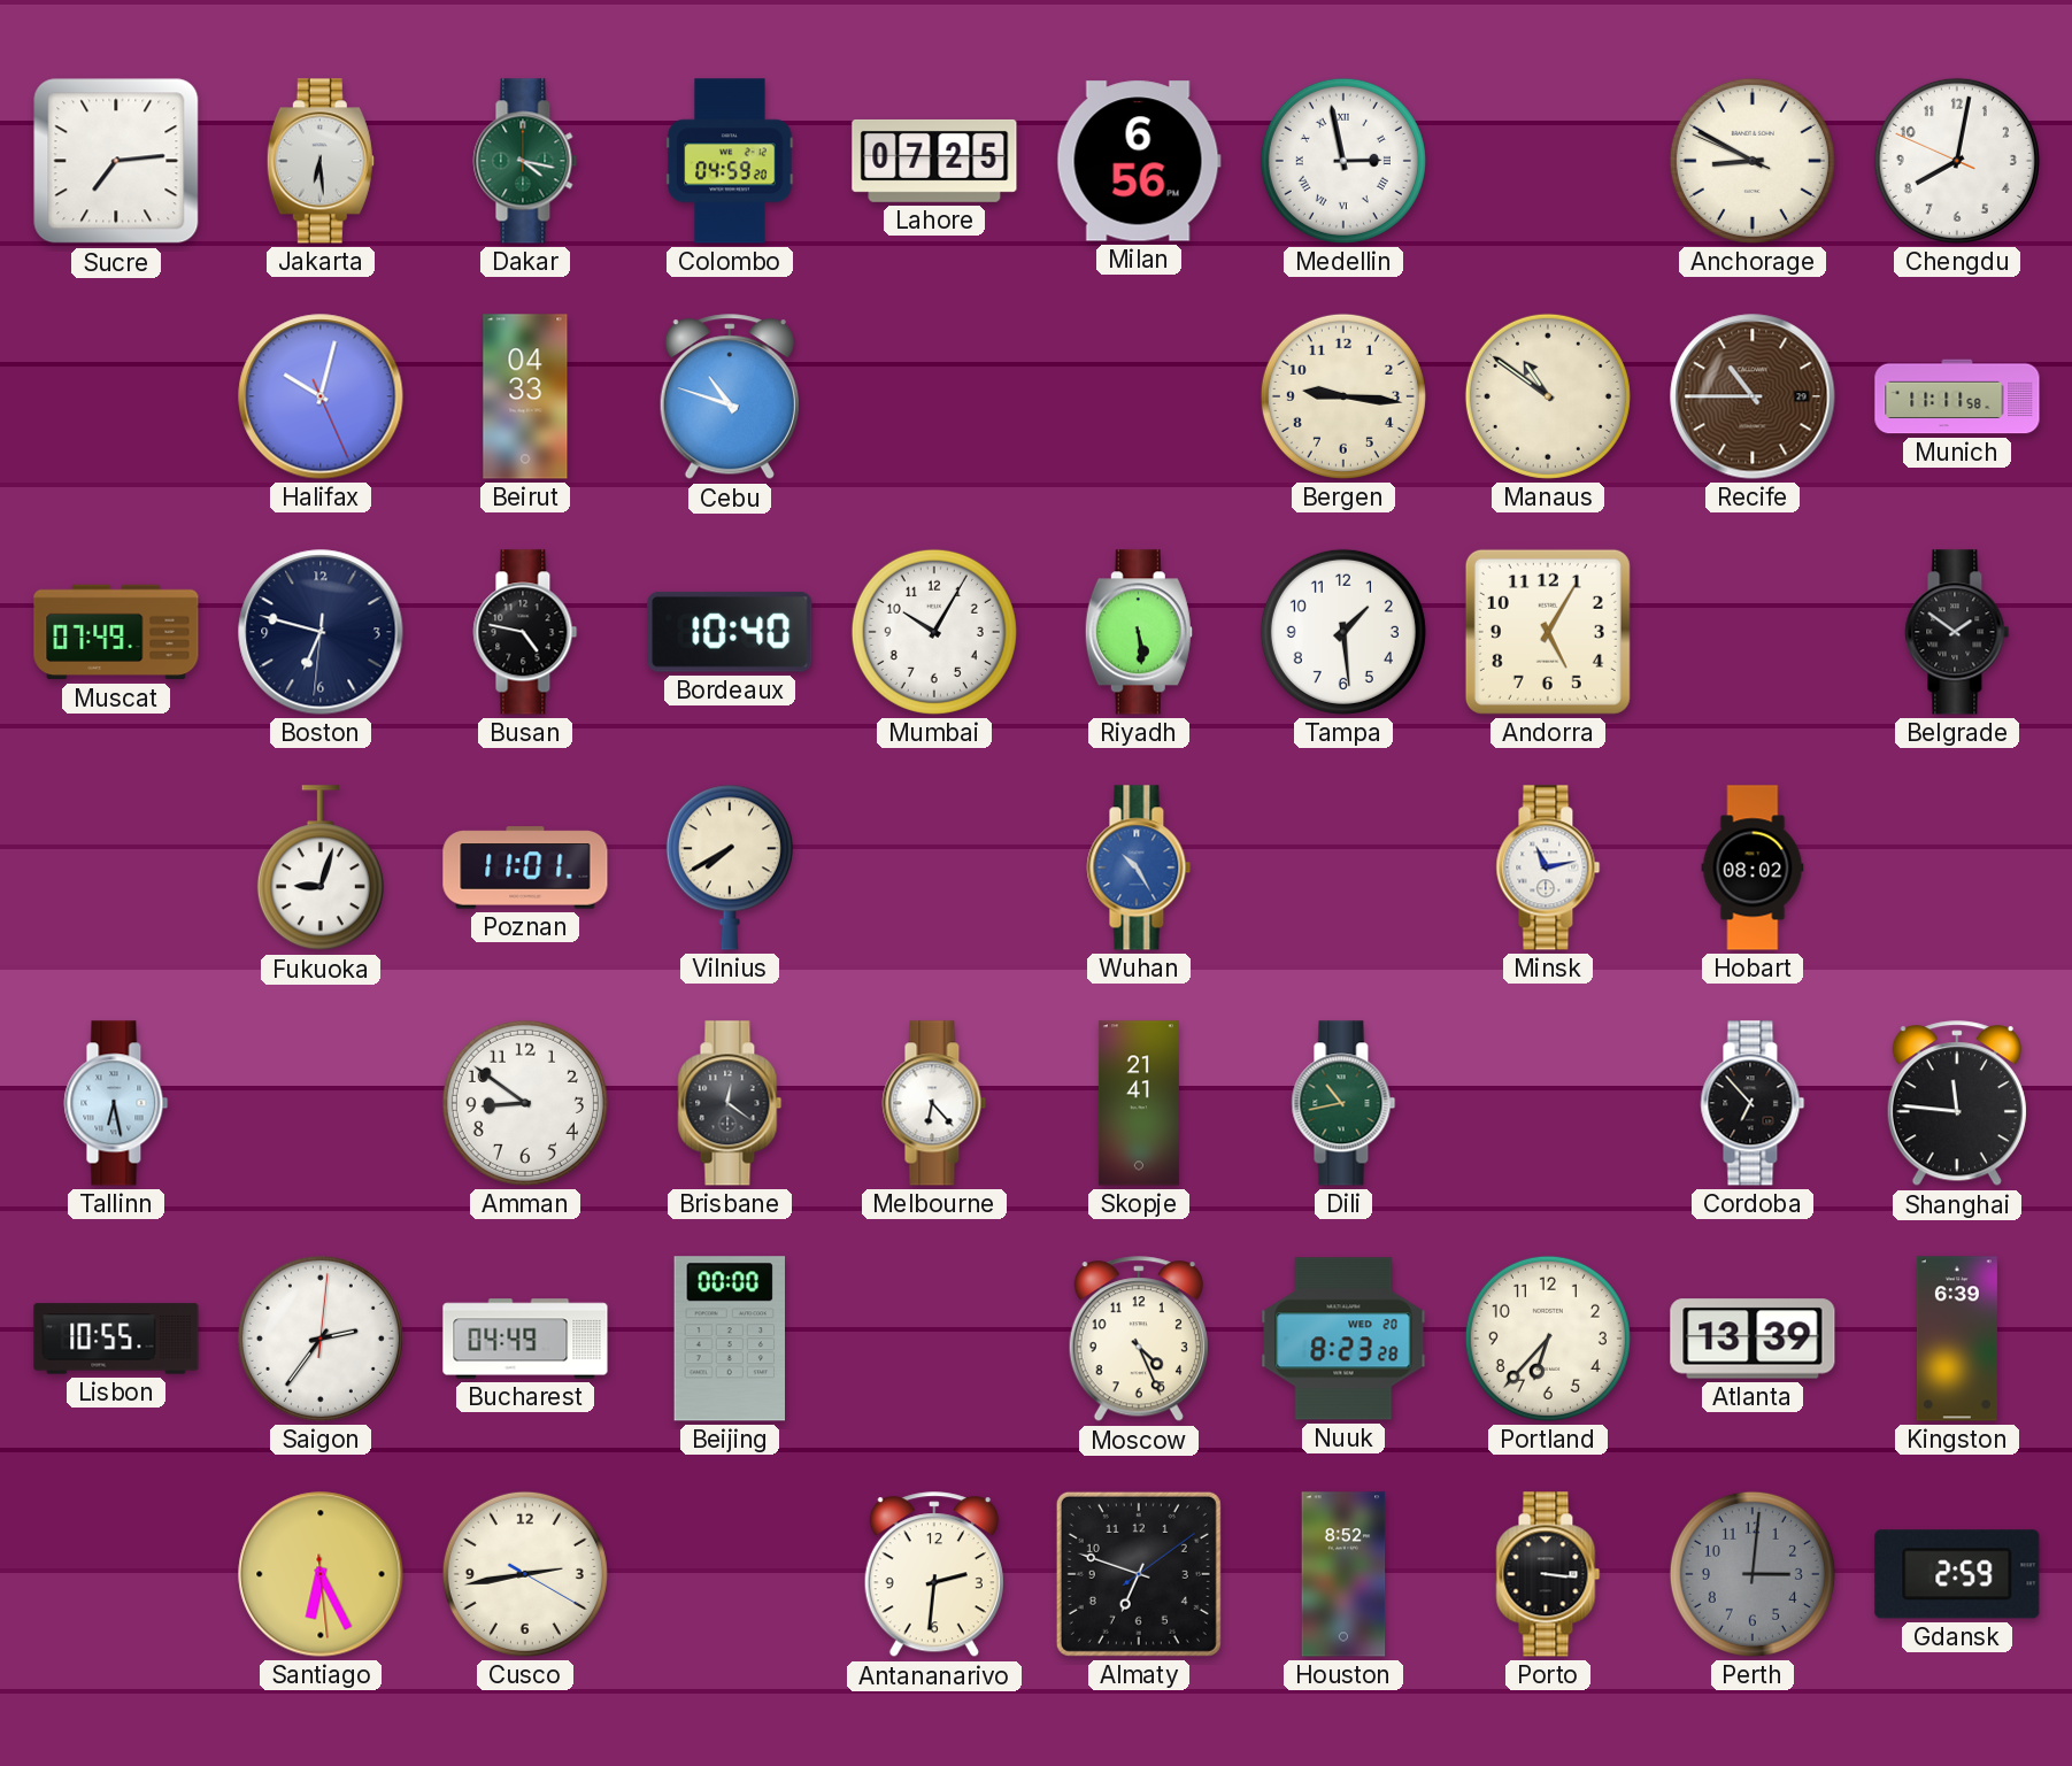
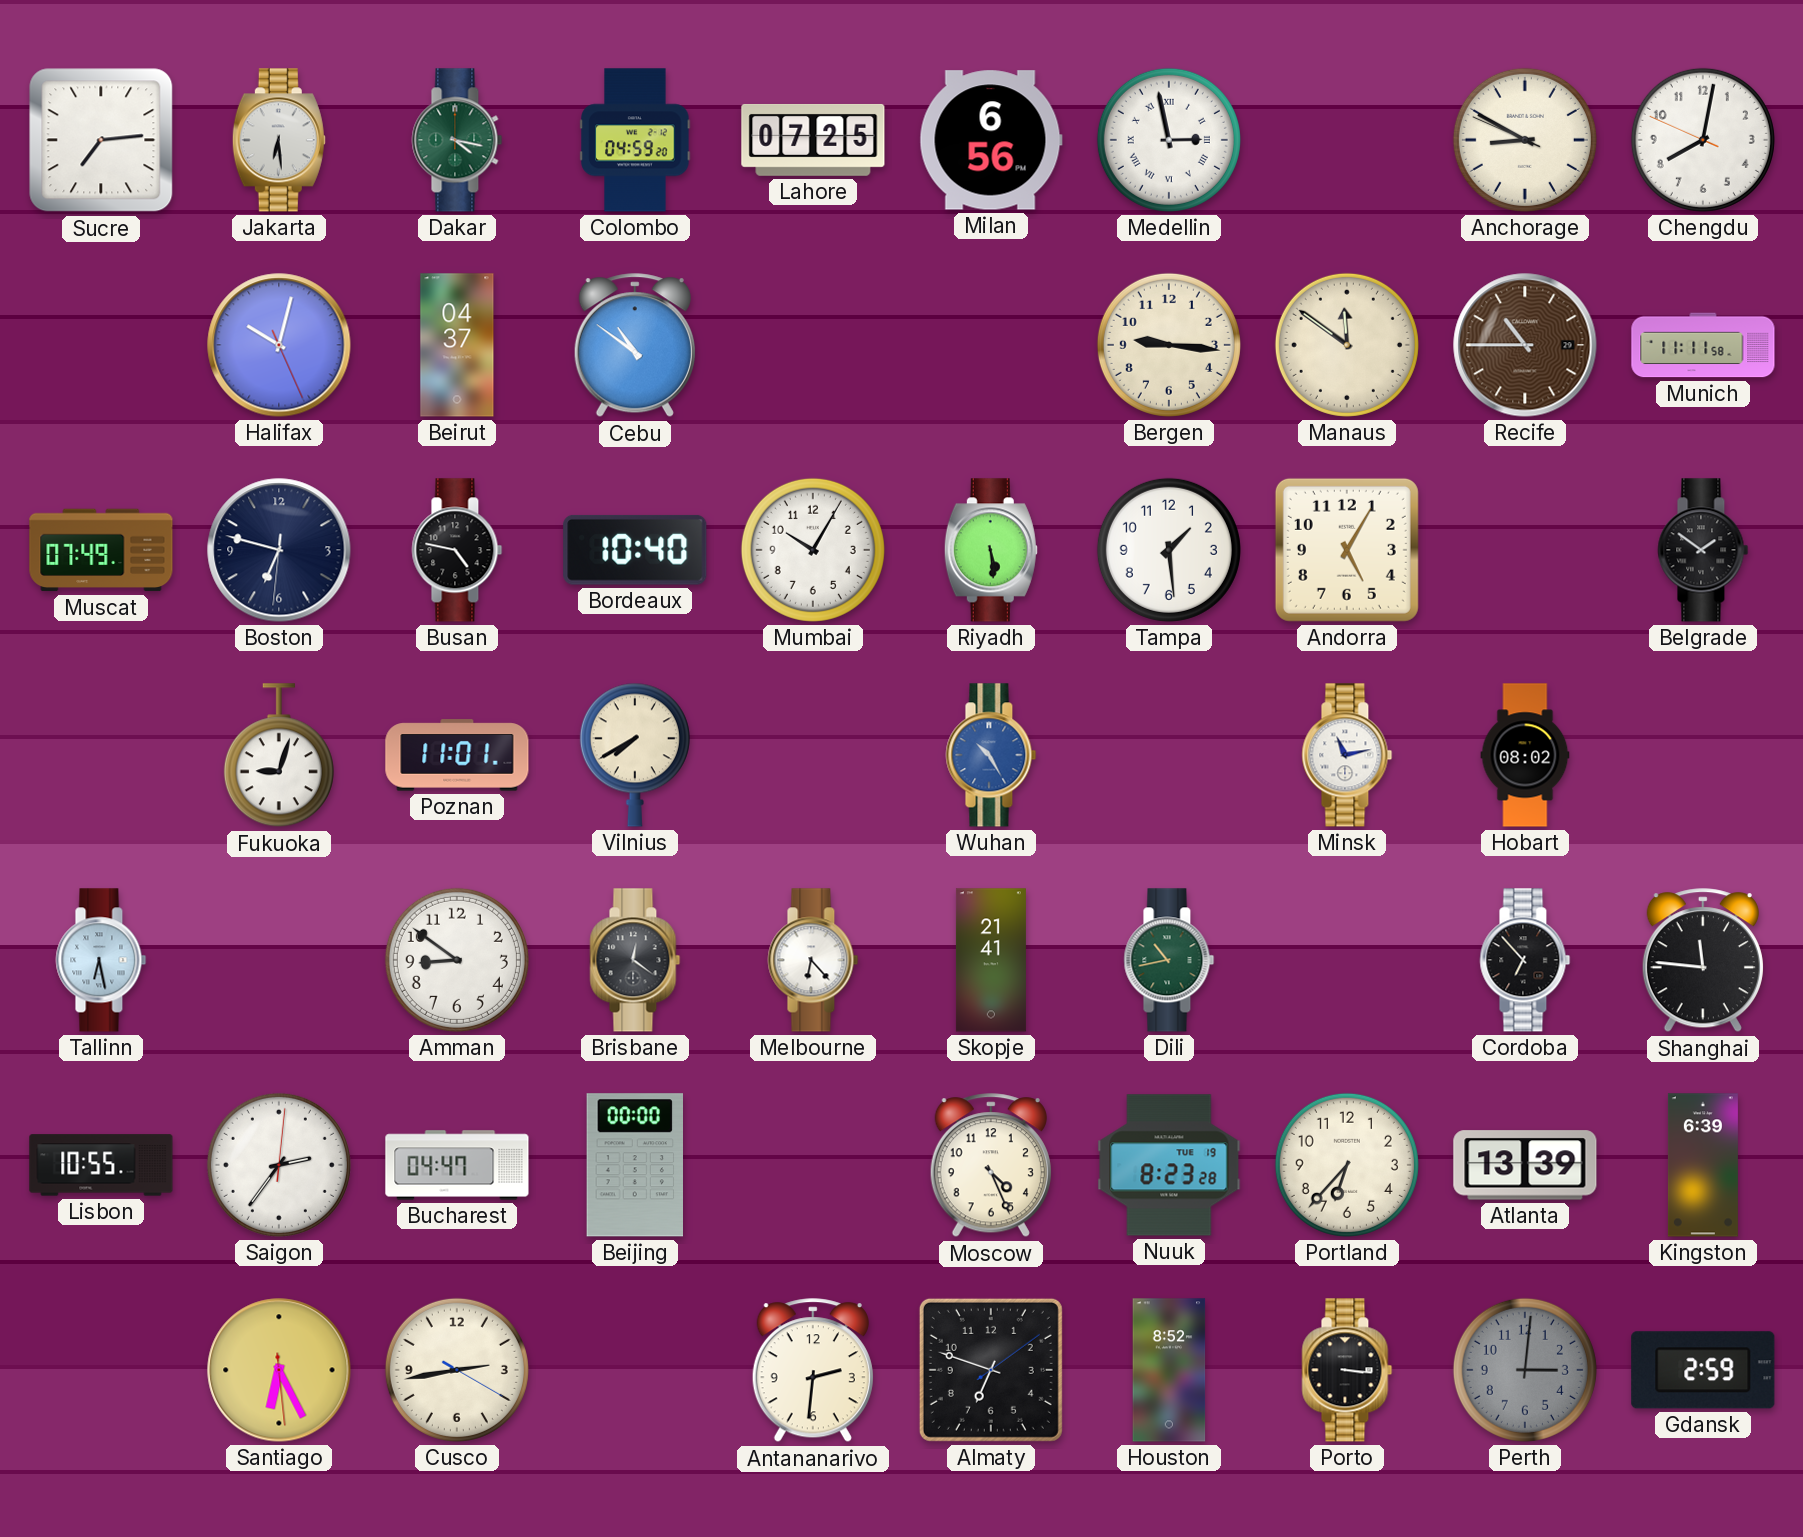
Beirut: 04:33 -> 04:37 (457, 345)
Cebu: 10:48 -> 10:51 (635, 346)
Manaus: 10:51 -> 11:51 (1347, 345)
Bucharest: 04:49 -> 04:47 (457, 1165)
Nuuk date: WED 20 -> TUE 19 (1169, 1165)
